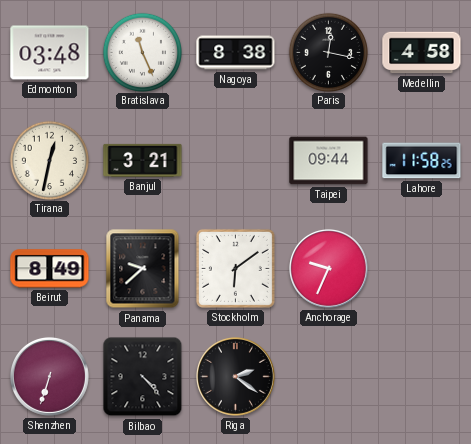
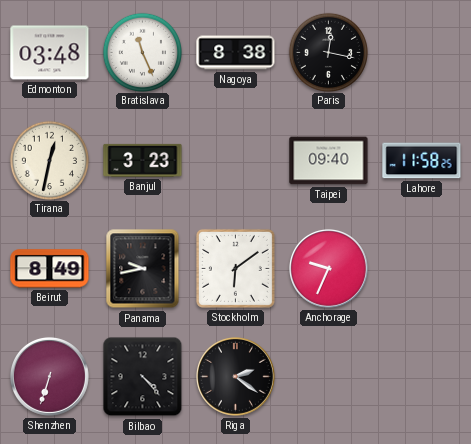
Medellin: 4:58 -> none (422, 53)
Banjul: 3:21 -> 3:23 (143, 160)
Taipei: 09:44 -> 09:40 (329, 161)
Panama: 9:38 -> 9:43 (143, 269)
